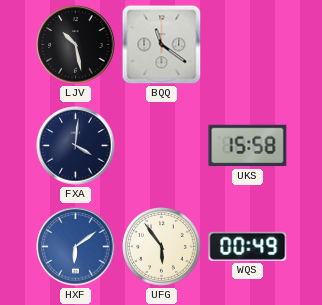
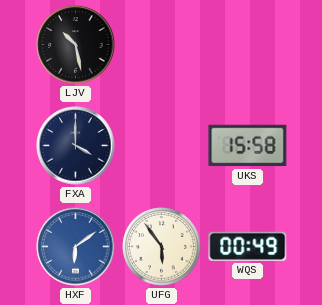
BQQ: 11:21 -> none (162, 45)
FXA: 4:01 -> 4:00 (76, 146)
